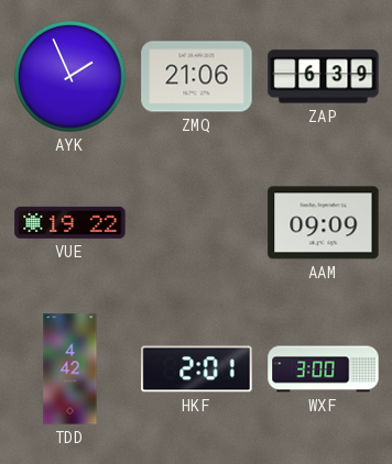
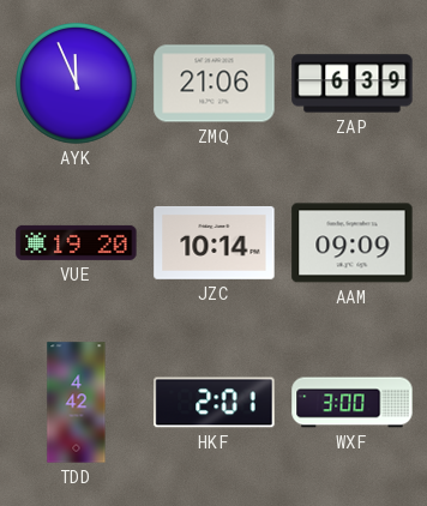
AYK: 1:56 -> 11:56 (77, 84)
VUE: 19:22 -> 19:20 (77, 242)
JZC: none -> 10:14 (215, 242)
